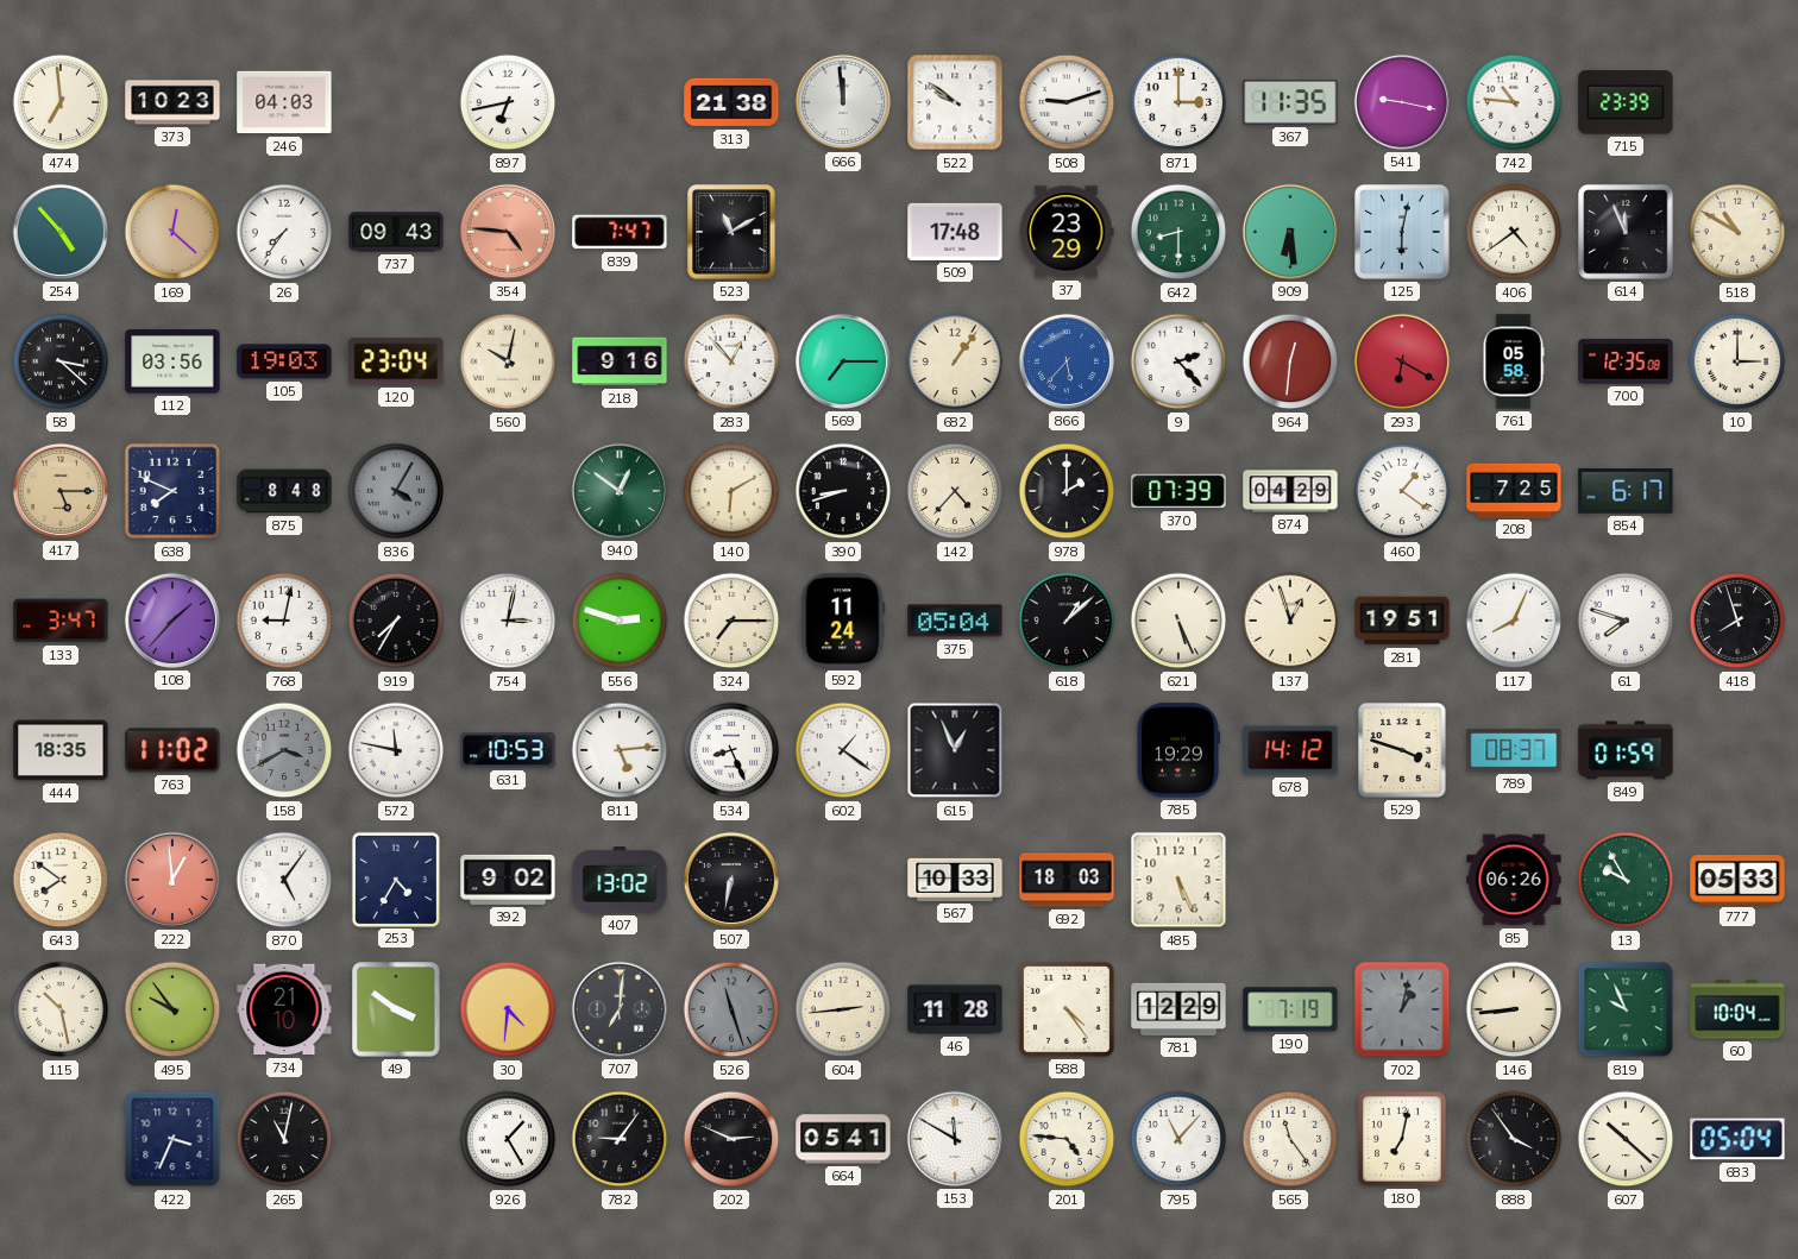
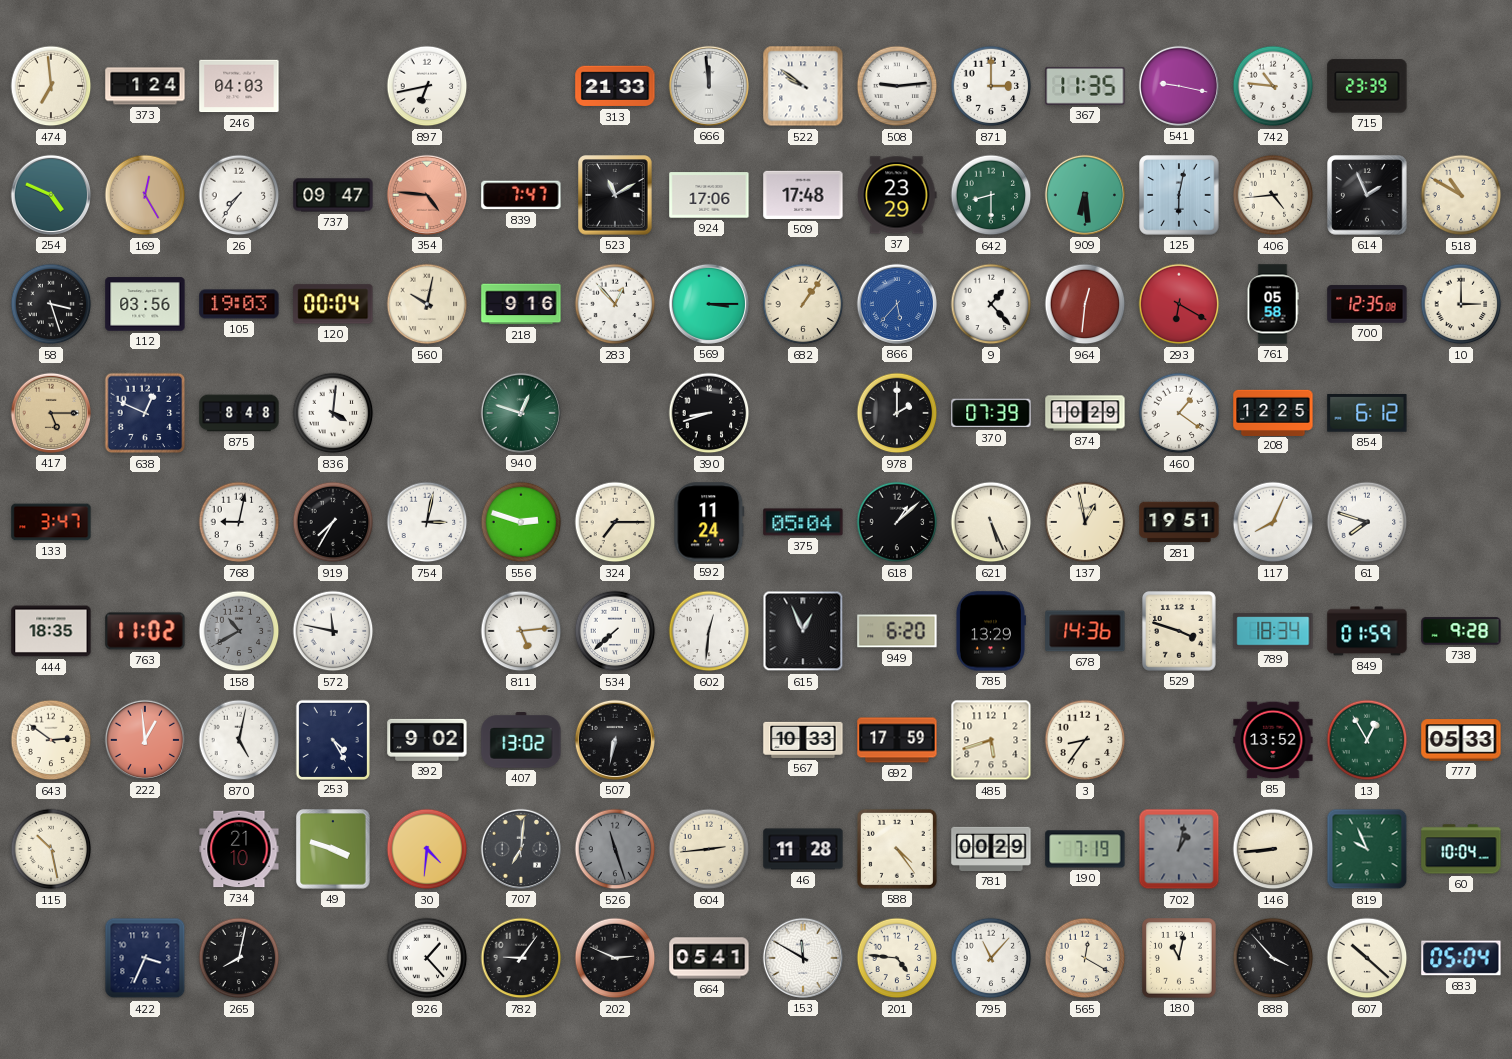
373: 10:23 -> 1:24 (145, 86)
313: 21:38 -> 21:33 (615, 86)
508: 9:12 -> 9:14 (897, 86)
254: 4:53 -> 4:49 (51, 195)
169: 12:22 -> 12:25 (145, 195)
737: 09:43 -> 09:47 (333, 195)
924: none -> 17:06 (709, 195)
406: 4:39 -> 4:44 (1273, 195)
614: 11:56 -> 1:56 (1367, 195)
58: 3:22 -> 3:27 (51, 304)
120: 23:04 -> 00:04 (333, 304)
569: 7:15 -> 3:15 (709, 304)
9: 2:23 -> 1:23 (991, 304)
638: 7:49 -> 12:49 (145, 413)
836: 4:05 -> 4:01 (333, 413)
836 dial: grey -> white (333, 413)
940: 12:51 -> 12:48 (521, 413)
140: 6:10 -> none (731, 491)
142: 4:37 -> none (955, 491)
874: 04:29 -> 10:29 (1085, 413)
208: 7:25 -> 12:25 (1273, 412)
854: 6:17 -> 6:12 (1367, 413)
108: 1:37 -> none (172, 621)
137: 12:57 -> 12:58 (1085, 522)
418: 7:57 -> none (1737, 621)
158: 3:40 -> 10:40 (239, 631)
631: 10:53 -> none (508, 750)
534: 8:26 -> 7:38 (615, 631)
602: 1:21 -> 12:31 (709, 631)
949: none -> 6:20 (897, 631)
785: 19:29 -> 13:29 (990, 631)
678: 14:12 -> 14:36 (1085, 631)
789: 08:37 -> 18:34 (1273, 631)
738: none -> 9:28 (1461, 631)
643: 7:51 -> 2:51 (51, 740)
870: 5:06 -> 5:02 (239, 740)
253: 4:35 -> 4:25 (332, 739)
692: 18:03 -> 17:59 (897, 740)
485: 5:26 -> 5:42 (991, 740)
3: none -> 8:36 (1085, 740)
85: 06:26 -> 13:52 (1273, 740)
13: 9:55 -> 12:55 (1367, 740)
495: 9:54 -> none (172, 1009)
49: 3:51 -> 3:48 (333, 849)
781: 12:29 -> 00:29 (991, 849)
265: 11:02 -> 8:02 (239, 958)
926: 1:25 -> 1:23 (427, 958)
565: 11:24 -> 12:20 (1085, 958)
180: 7:02 -> 11:02 (1180, 959)
888: 3:54 -> 3:53 (1273, 958)
